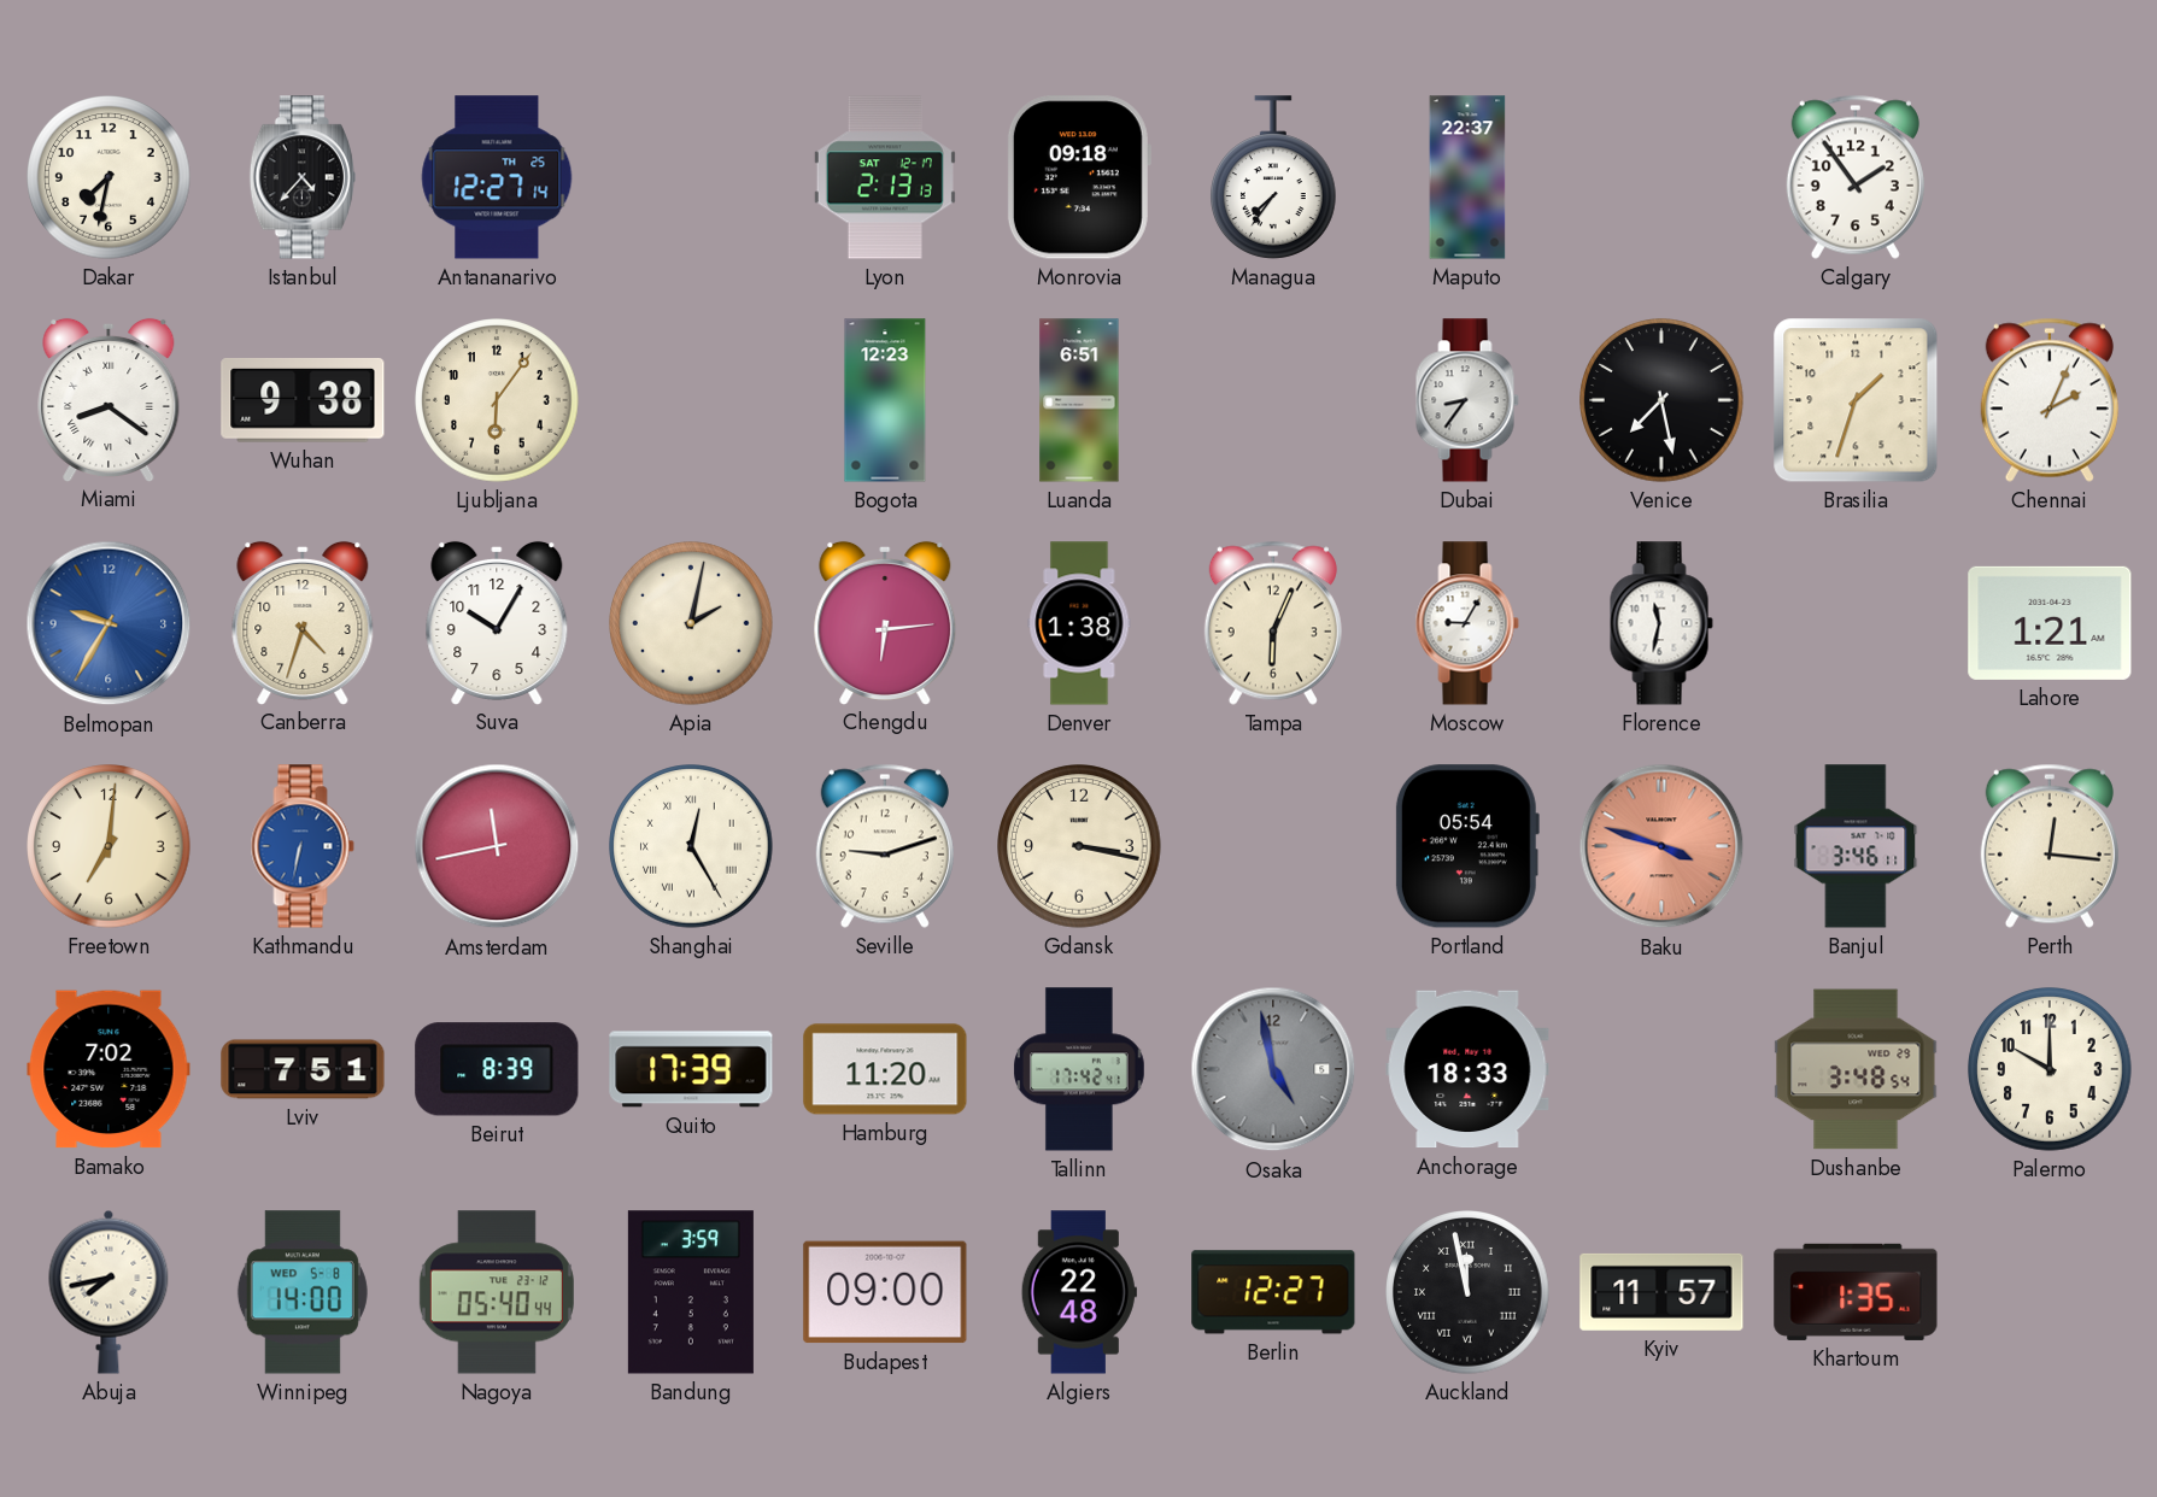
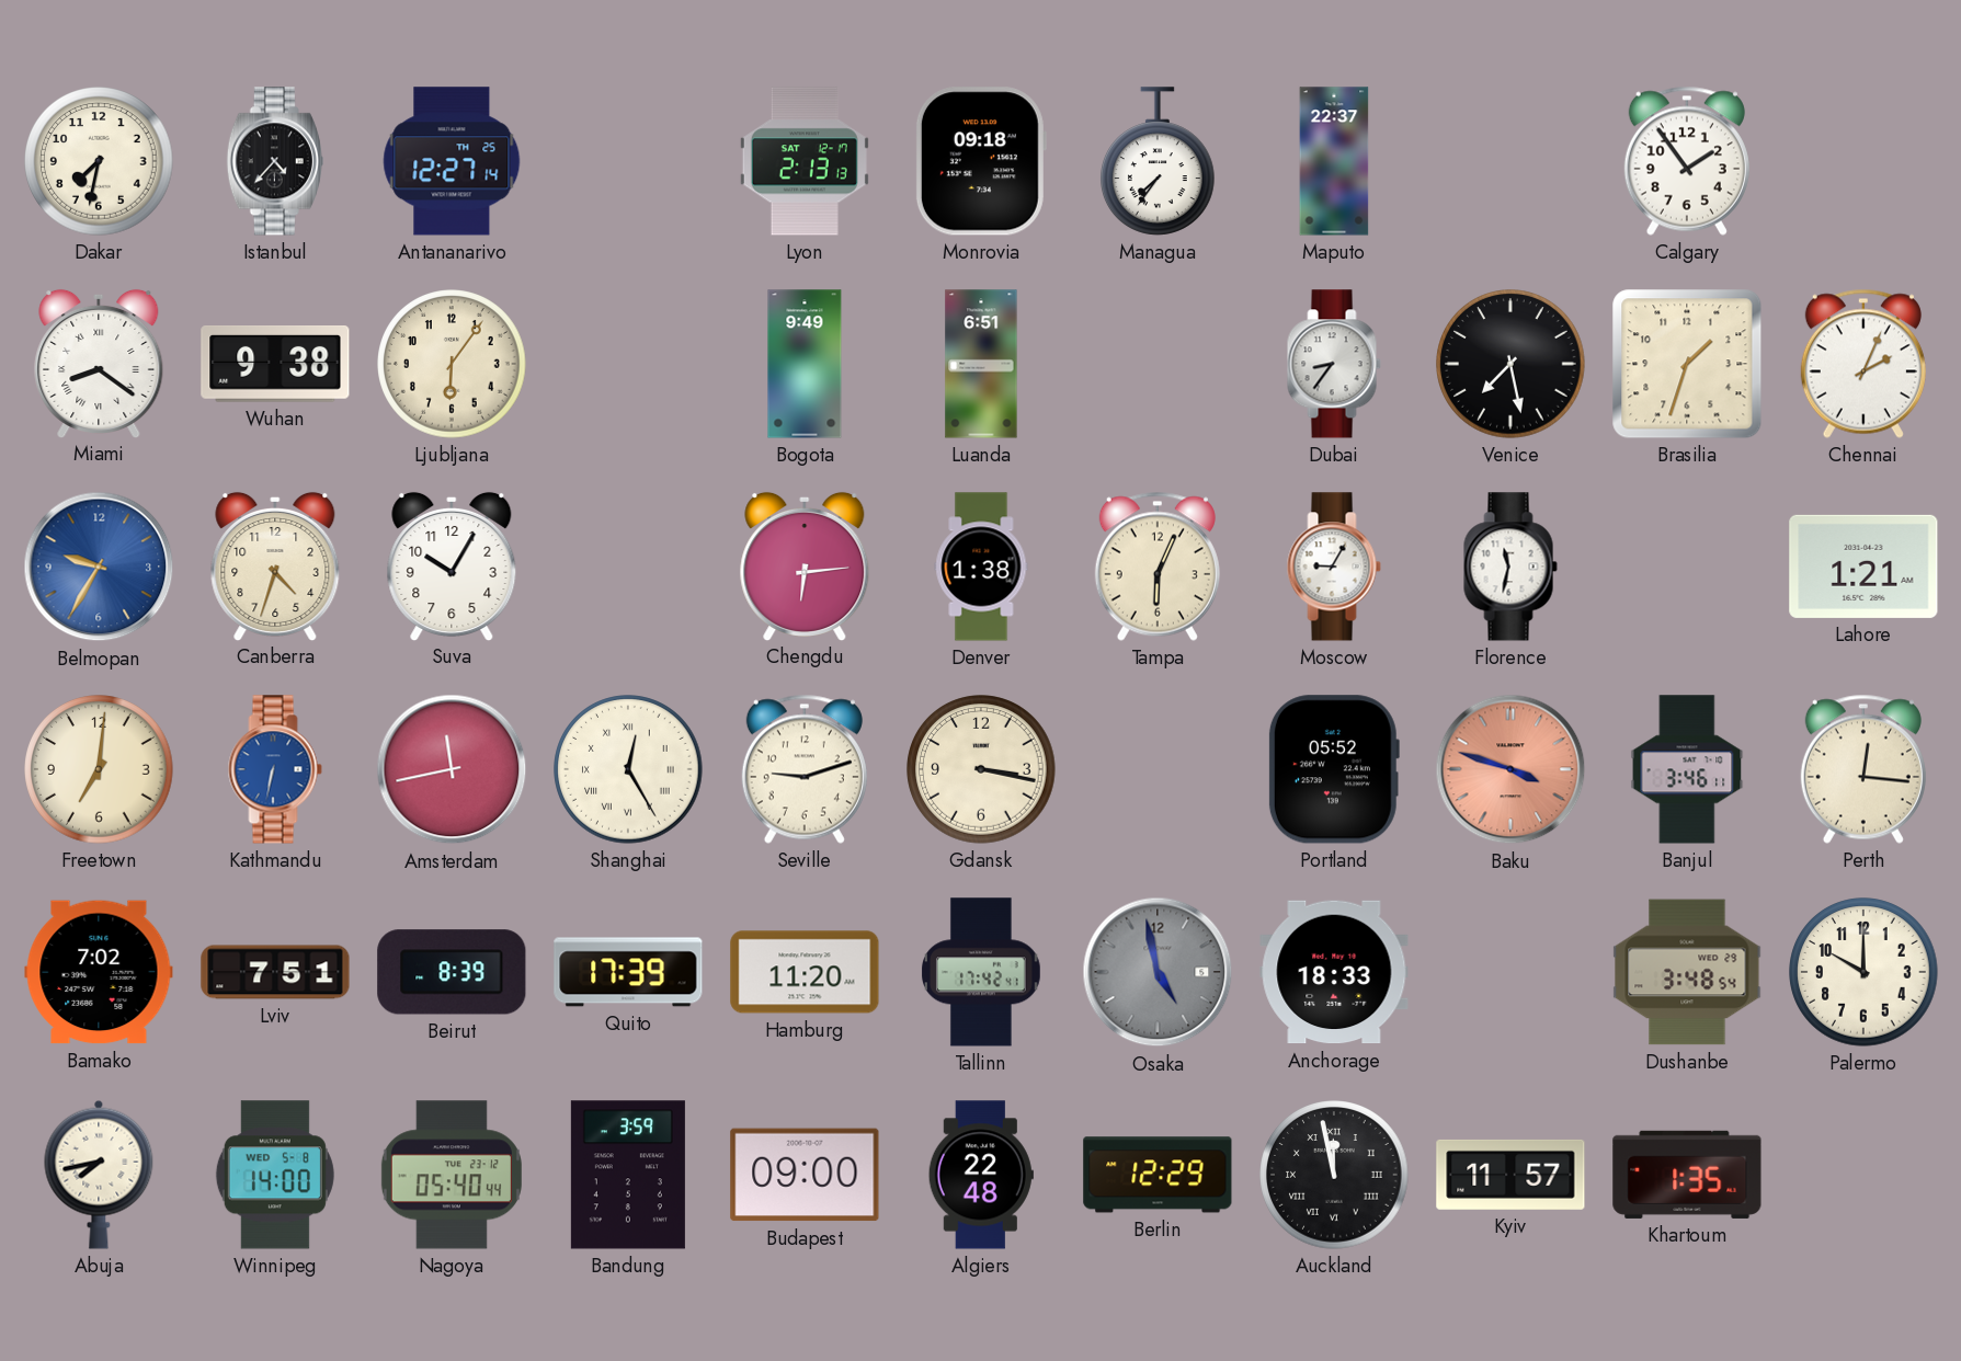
Bogota: 12:23 -> 9:49 (805, 364)
Apia: 2:02 -> none (691, 623)
Portland: 05:54 -> 05:52 (1333, 769)
Berlin: 12:27 -> 12:29 (1158, 1175)
